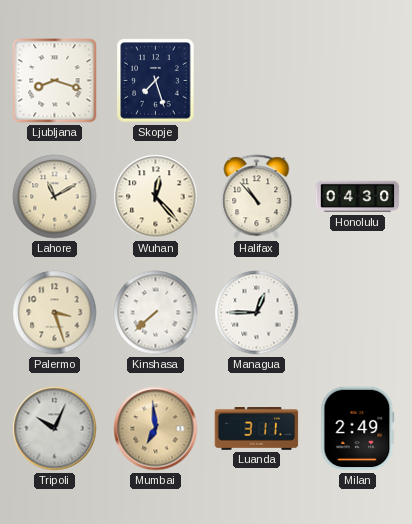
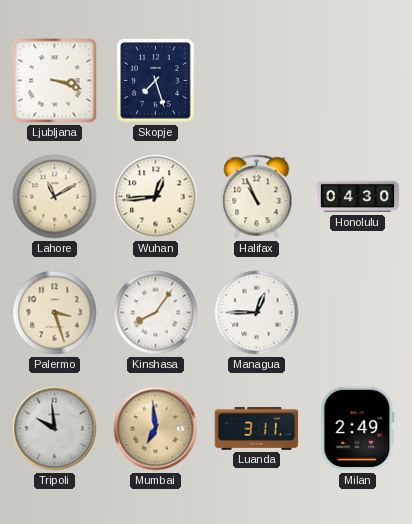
Ljubljana: 8:18 -> 3:18 (55, 81)
Wuhan: 12:23 -> 12:44 (156, 197)
Halifax: 10:53 -> 10:56 (257, 197)
Kinshasa: 7:38 -> 8:06 (156, 313)
Tripoli: 10:04 -> 9:59 (55, 429)
